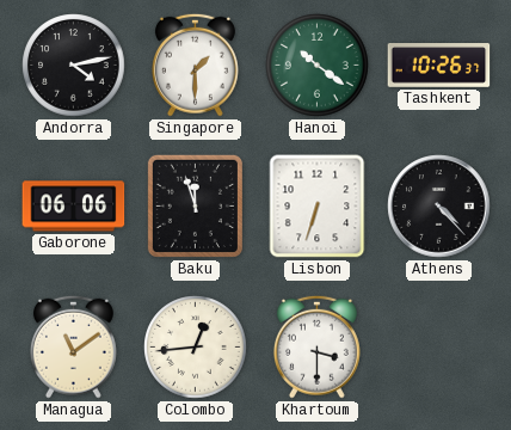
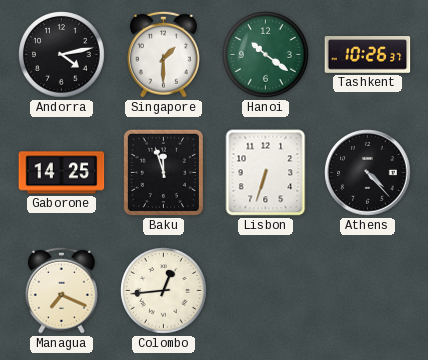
Gaborone: 06:06 -> 14:25 (62, 173)
Managua: 11:09 -> 7:19 (61, 290)
Khartoum: 3:30 -> none (316, 346)
